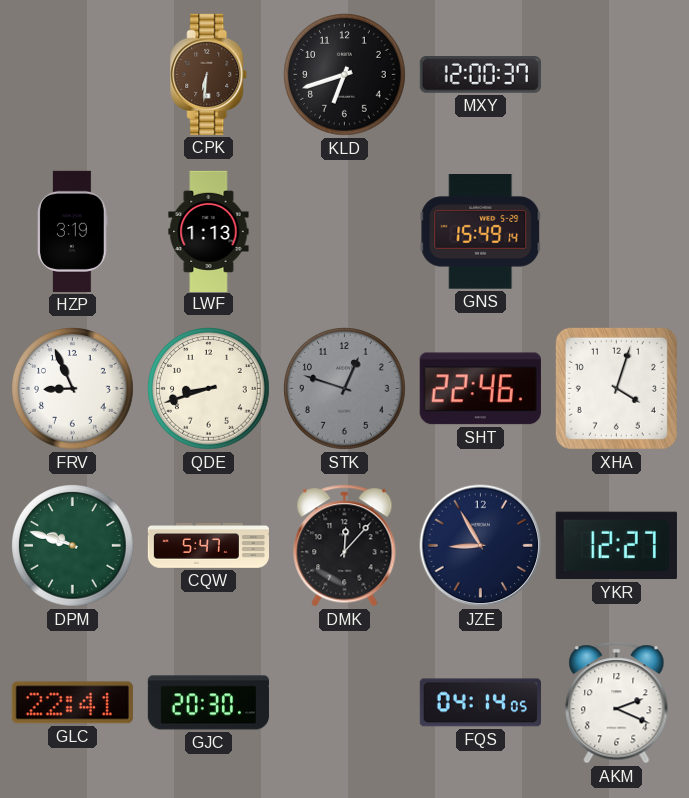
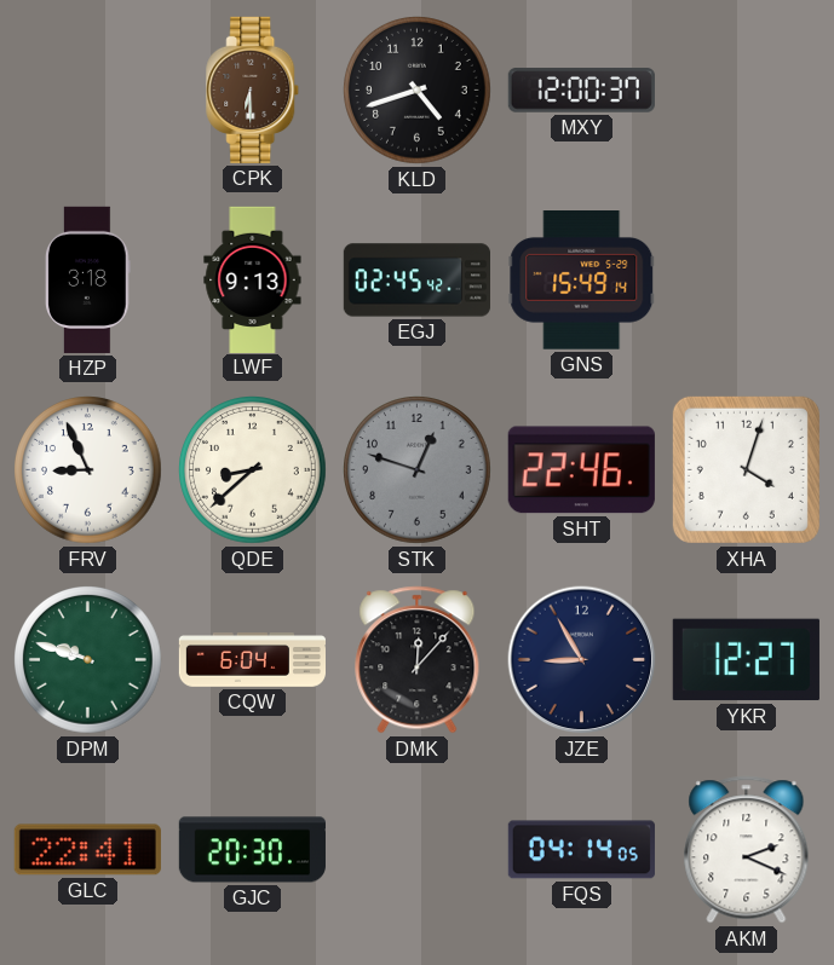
CPK: 6:31 -> 6:30 (253, 89)
KLD: 6:42 -> 4:42 (418, 91)
HZP: 3:19 -> 3:18 (88, 279)
LWF: 1:13 -> 9:13 (253, 279)
EGJ: none -> 02:45 (416, 281)
QDE: 8:42 -> 8:38 (253, 470)
CQW: 5:47 -> 6:04 (252, 660)
